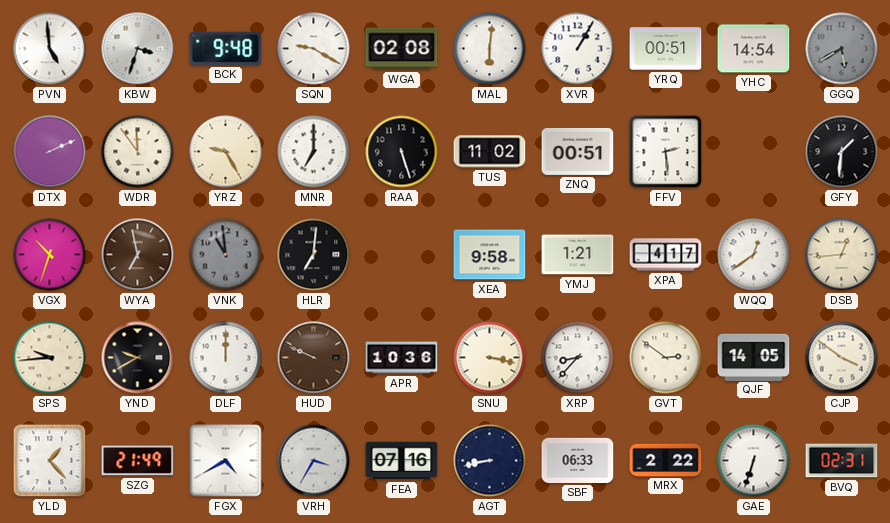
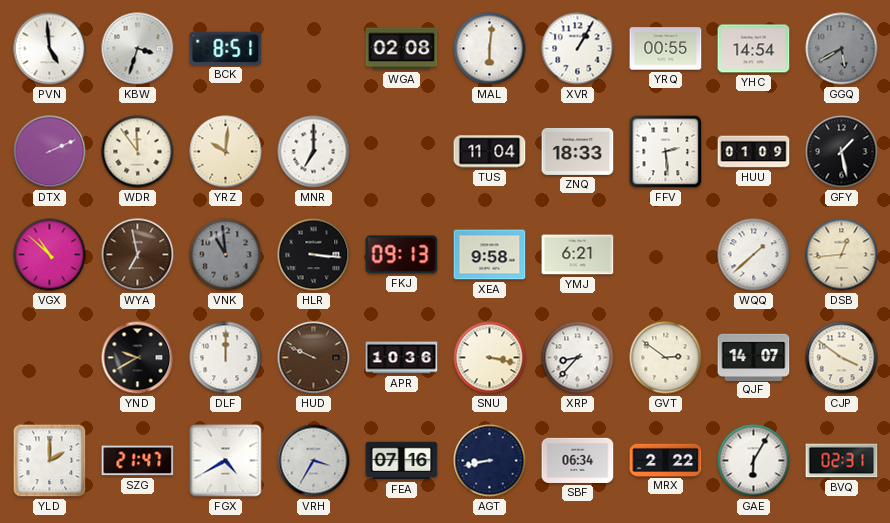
BCK: 9:48 -> 8:51 (226, 48)
SQN: 9:20 -> none (314, 49)
YRQ: 00:51 -> 00:55 (666, 49)
YRZ: 9:25 -> 10:01 (226, 152)
RAA: 5:27 -> none (402, 152)
TUS: 11:02 -> 11:04 (490, 152)
ZNQ: 00:51 -> 18:33 (578, 151)
HUU: none -> 01:09 (754, 152)
GFY: 1:31 -> 1:28 (842, 152)
VGX: 10:33 -> 10:52 (50, 255)
HLR: 7:01 -> 3:16 (314, 255)
FKJ: none -> 09:13 (402, 255)
YMJ: 1:21 -> 6:21 (578, 255)
XPA: 4:17 -> none (666, 255)
WQQ: 12:39 -> 1:38 (754, 255)
SPS: 9:44 -> none (50, 358)
QJF: 14:05 -> 14:07 (754, 357)
YLD: 1:23 -> 2:00 (50, 461)
SZG: 21:49 -> 21:47 (138, 461)
SBF: 06:33 -> 06:34 (578, 460)
GAE: 6:33 -> 6:05 (754, 461)
